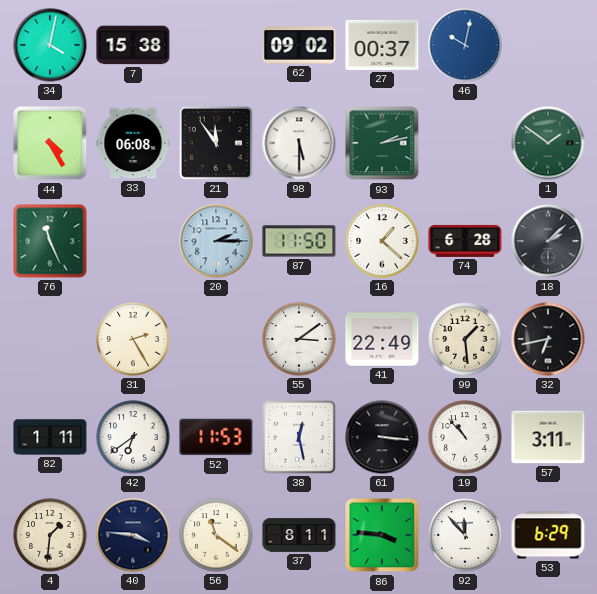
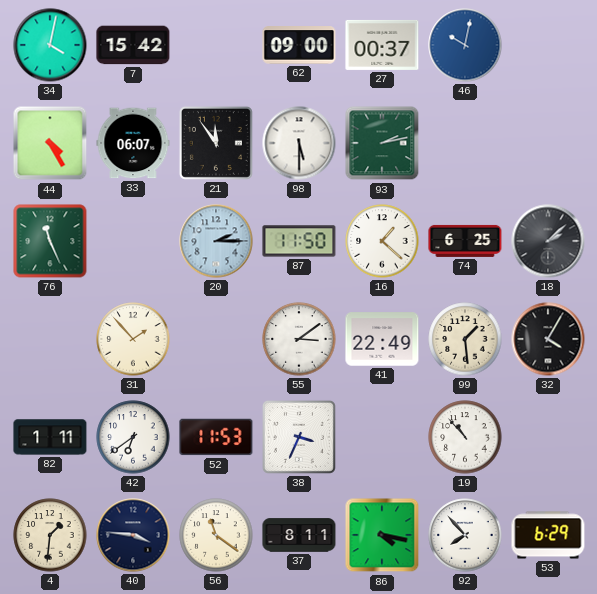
7: 15:38 -> 15:42 (133, 45)
62: 09:02 -> 09:00 (299, 45)
33: 06:08 -> 06:07 (133, 143)
1: 1:51 -> none (548, 143)
74: 6:28 -> 6:25 (465, 241)
31: 2:25 -> 1:53 (133, 339)
32: 6:43 -> 4:05 (548, 339)
38: 12:28 -> 3:34 (299, 437)
61: 3:16 -> none (382, 437)
57: 3:11 -> none (548, 437)
86: 3:46 -> 4:17 (382, 535)
92: 11:53 -> 7:53 (465, 535)
